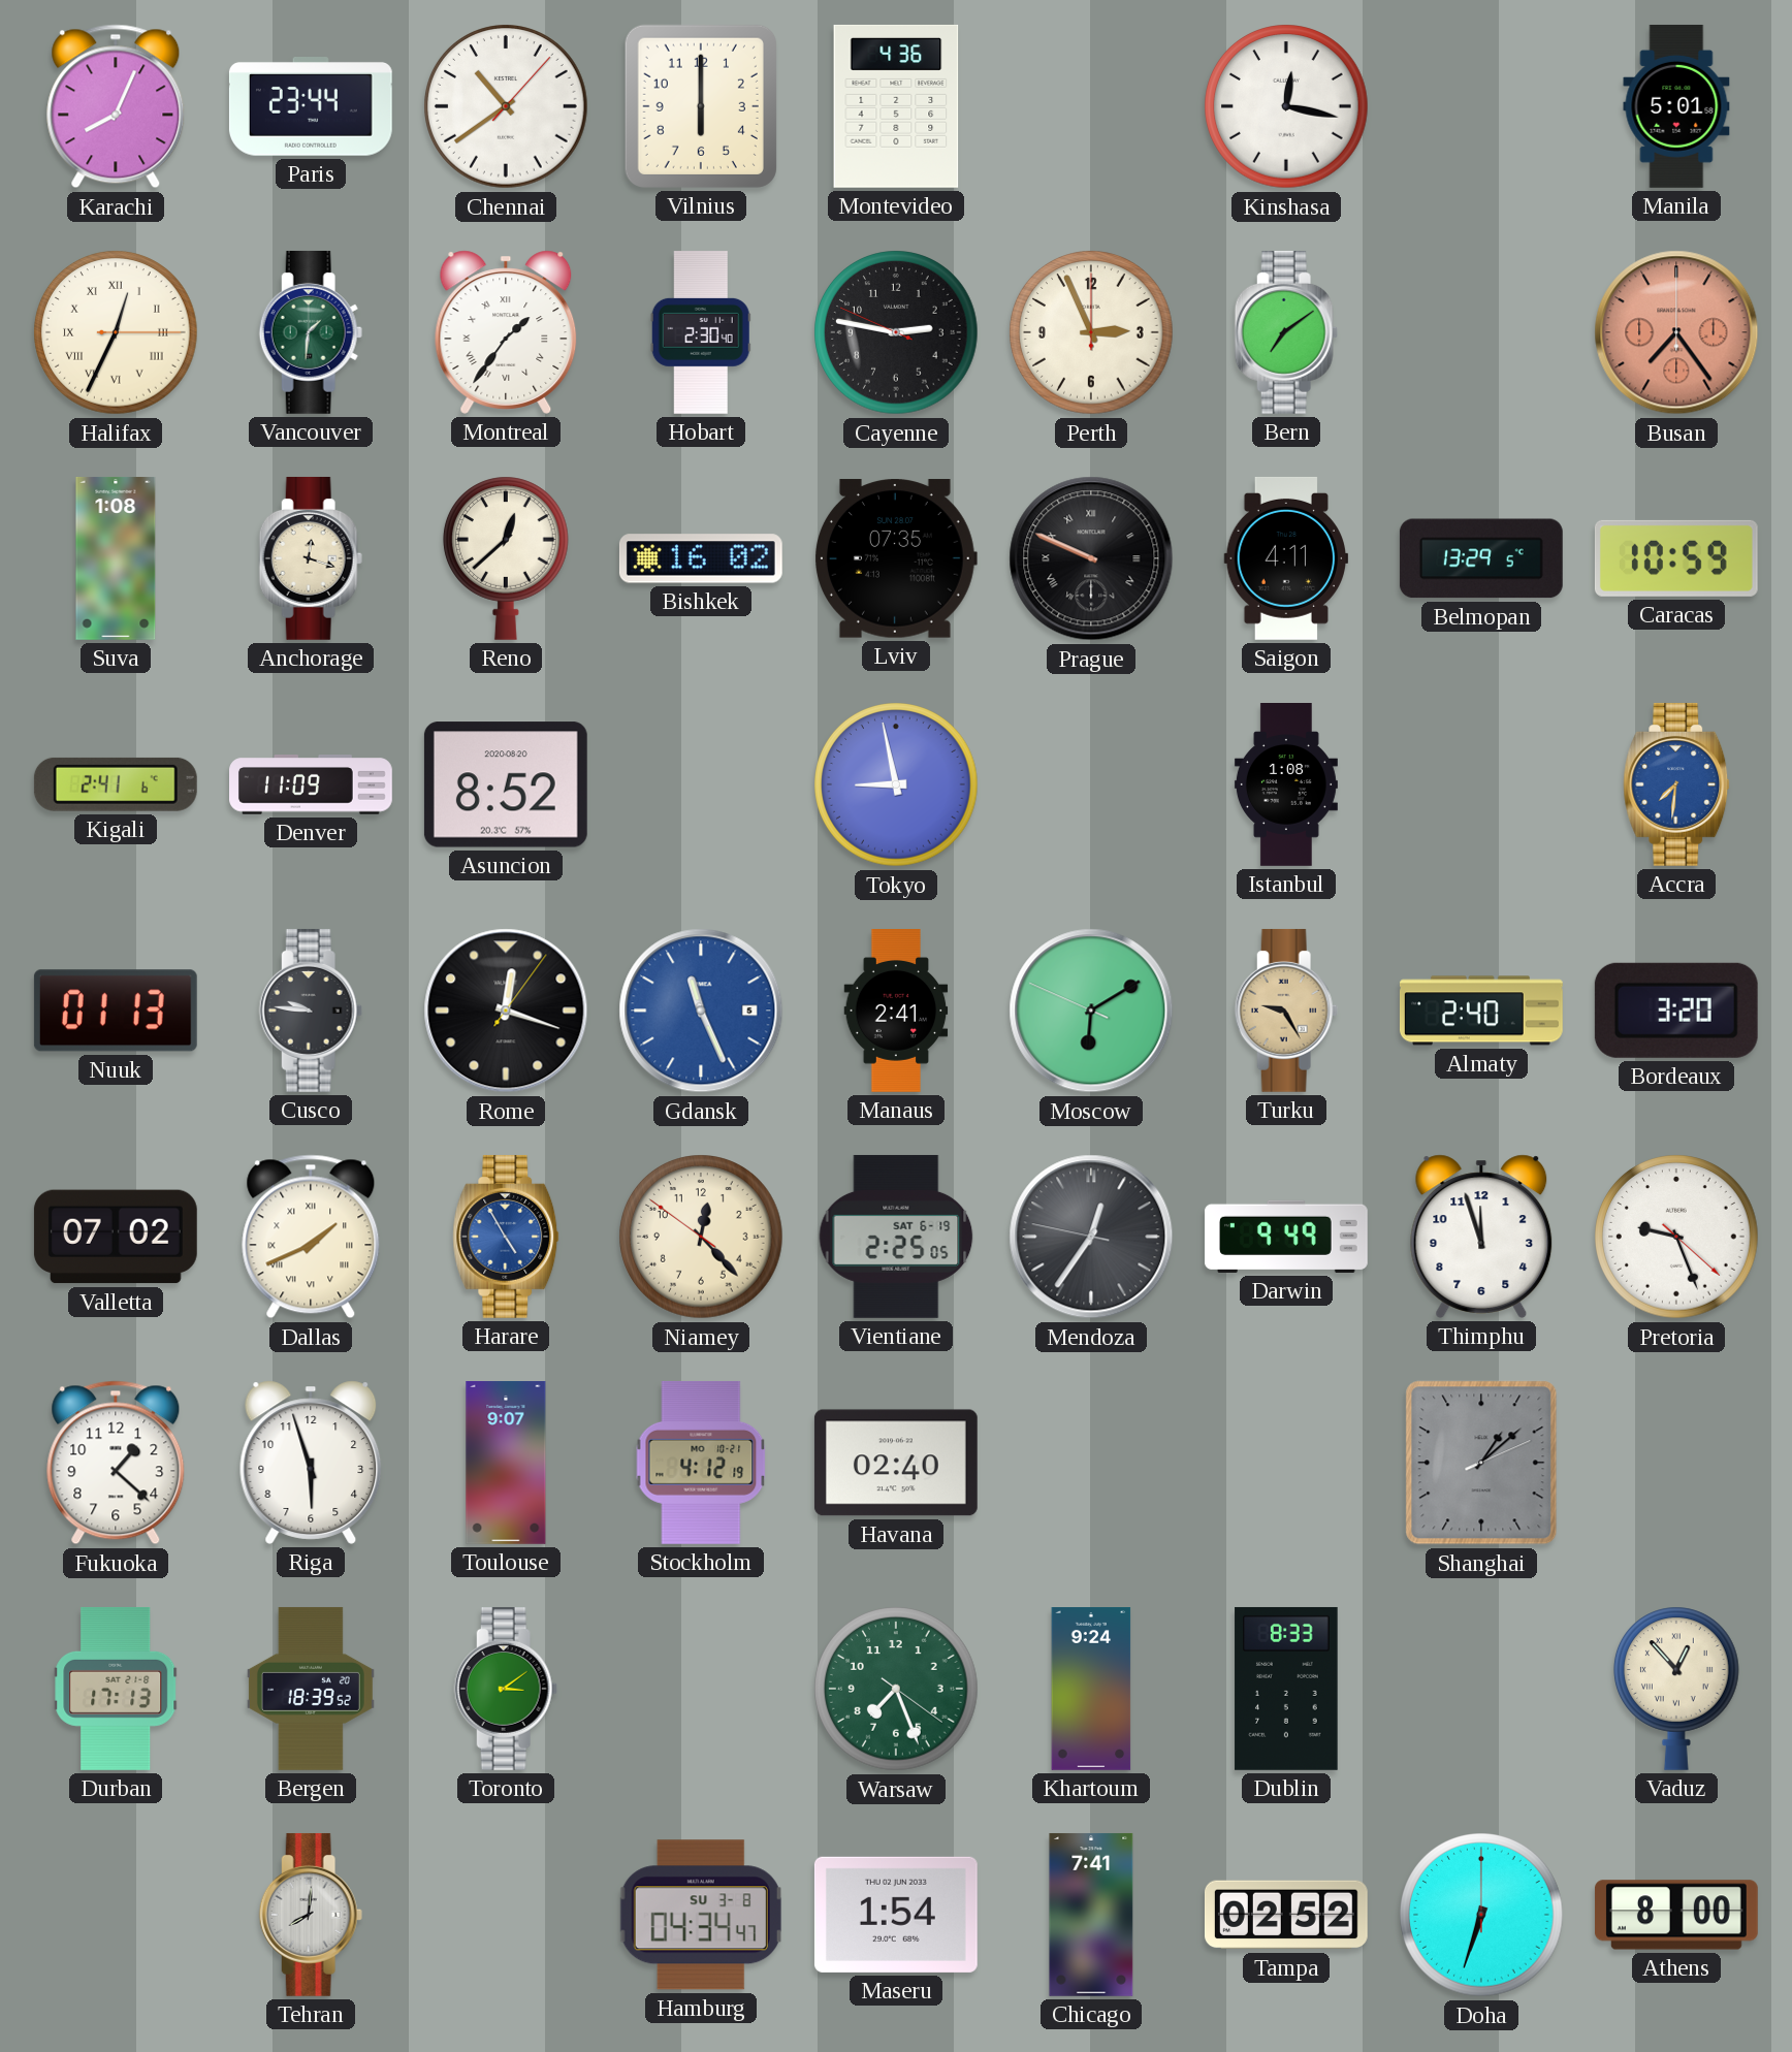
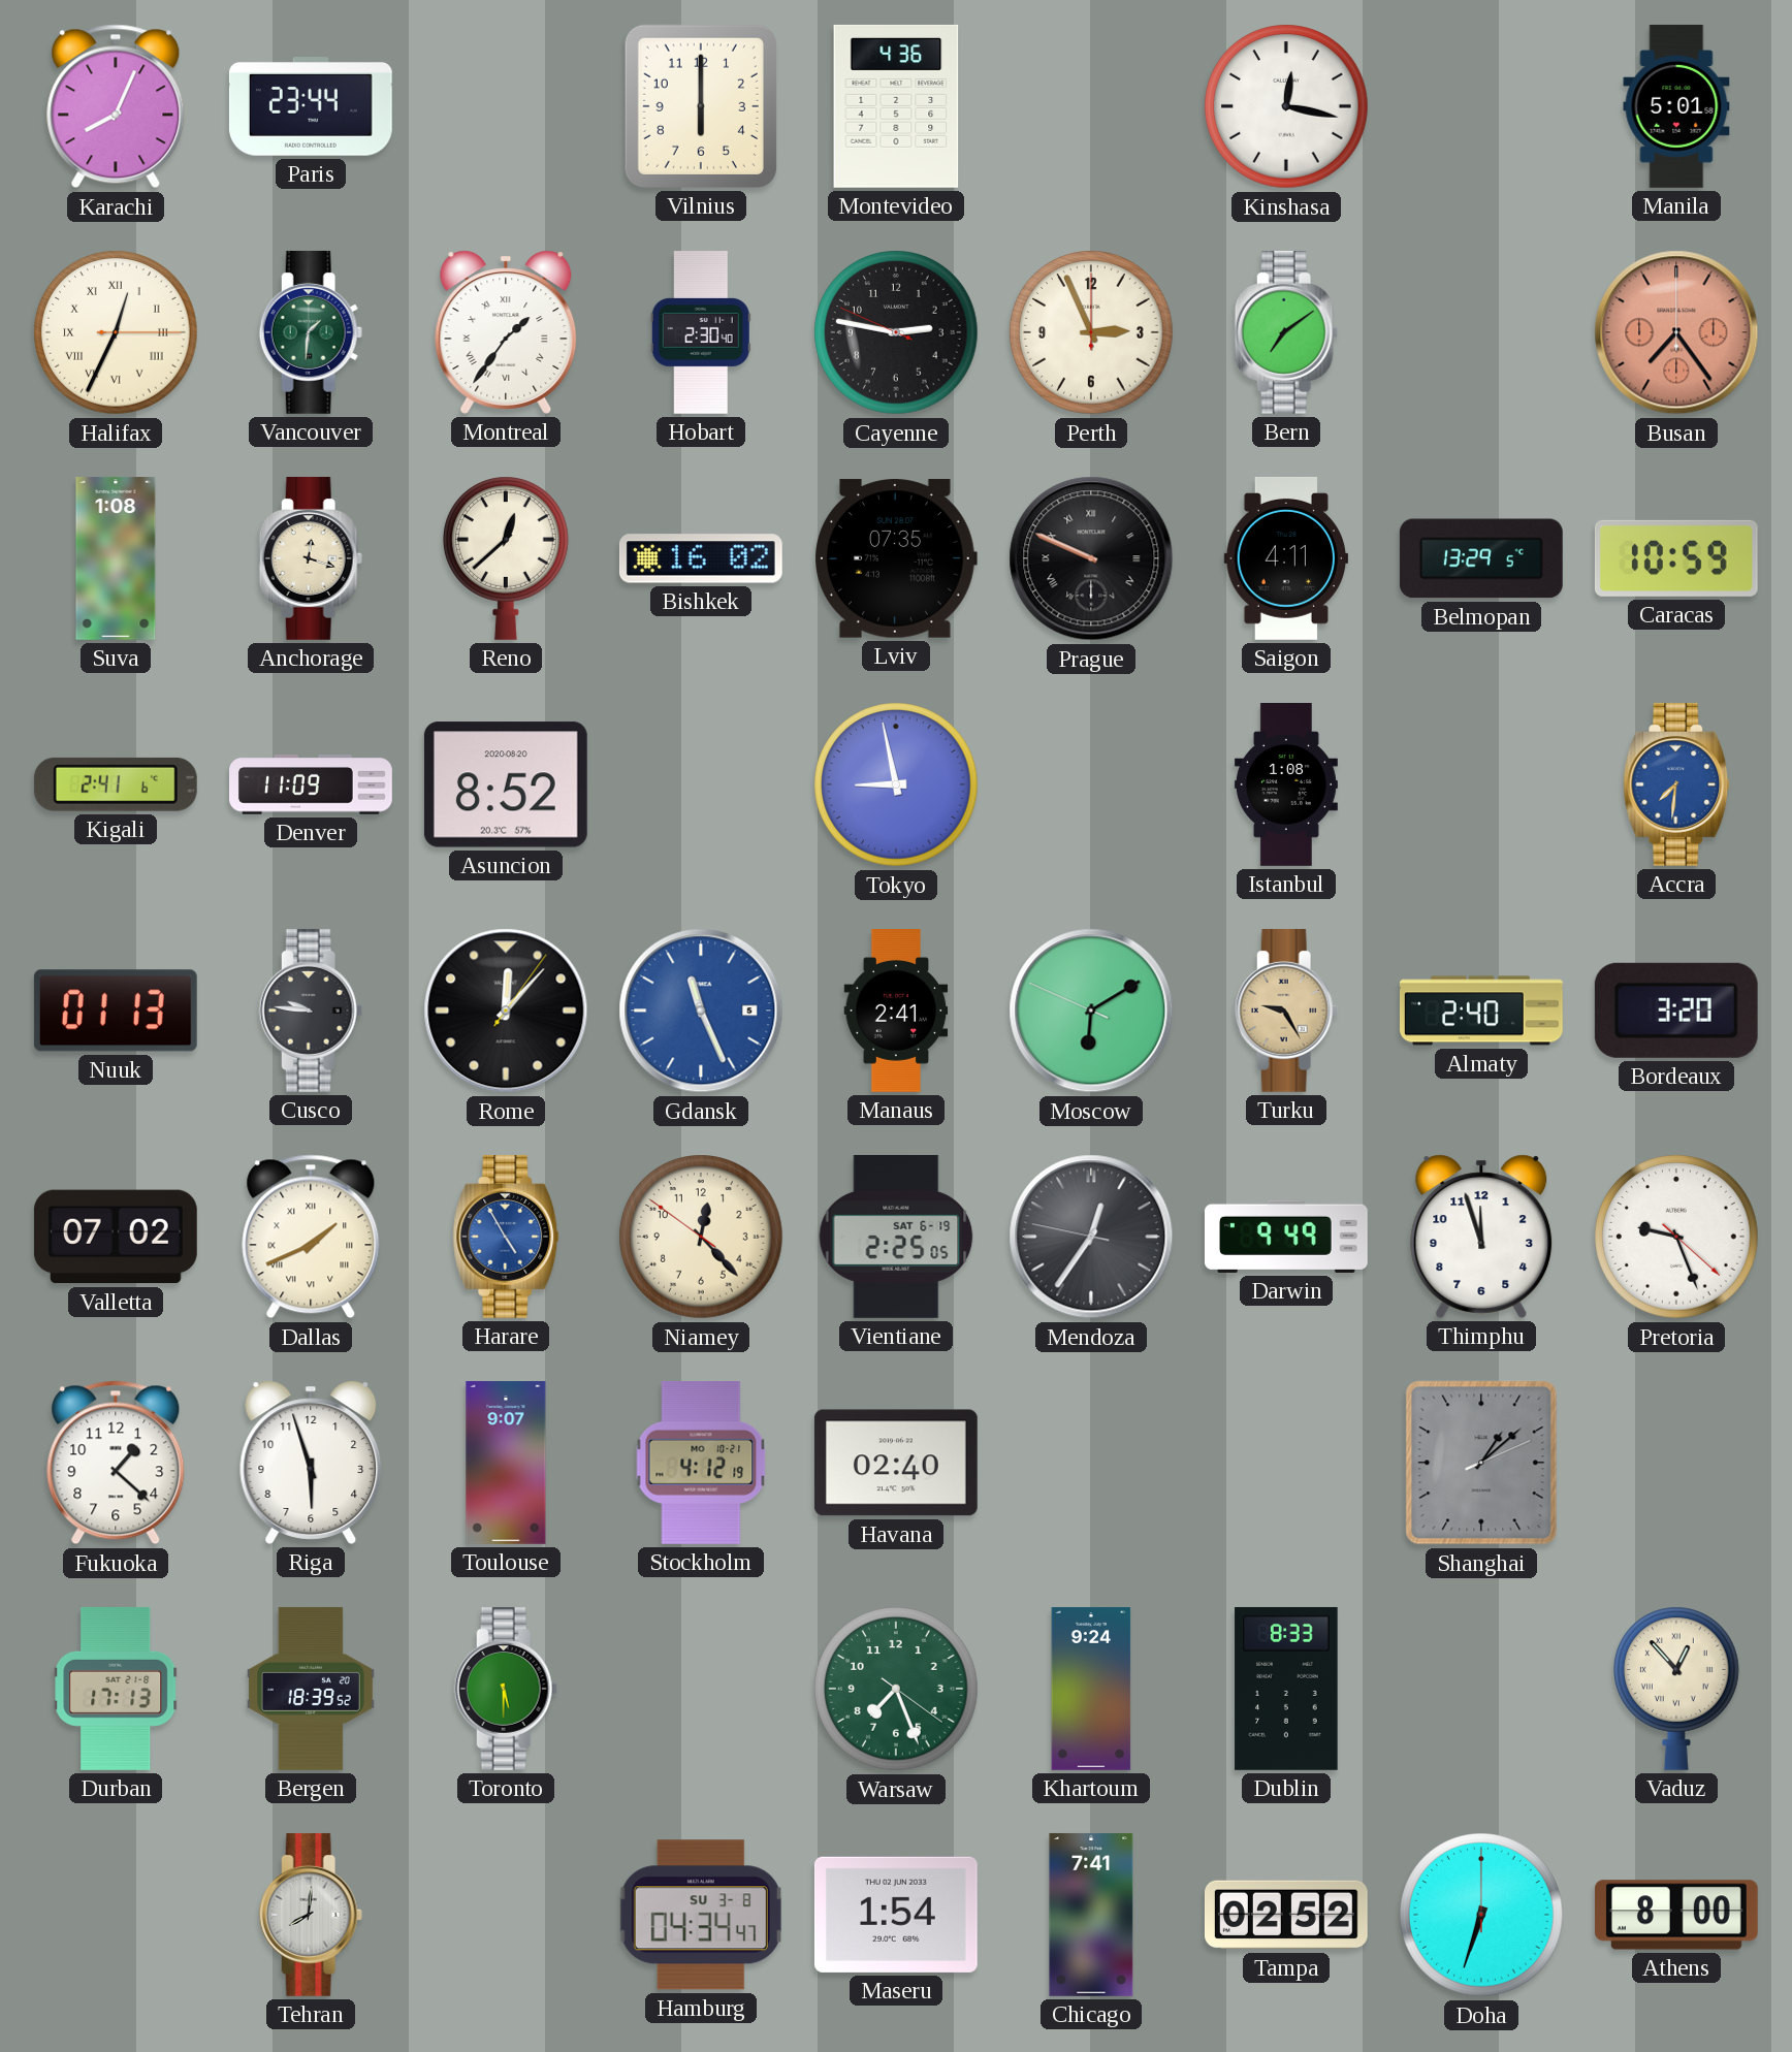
Chennai: 10:39 -> none (506, 106)
Rome: 12:18 -> 12:07 (506, 1011)
Toronto: 3:09 -> 5:30 (506, 1689)
